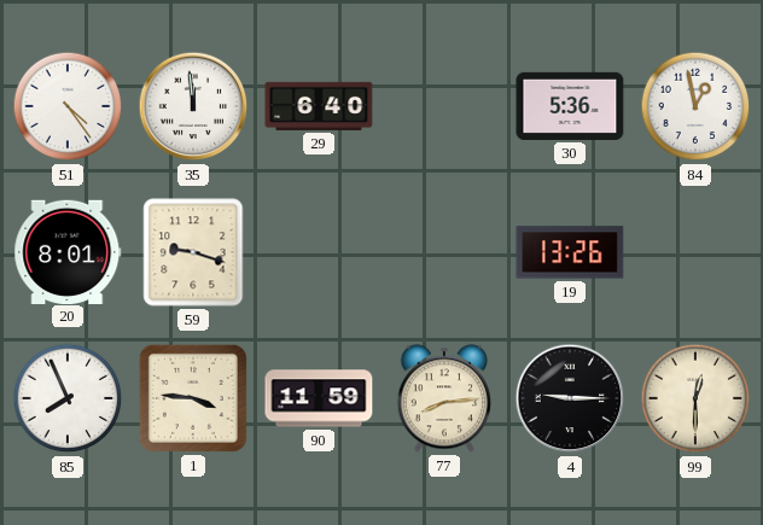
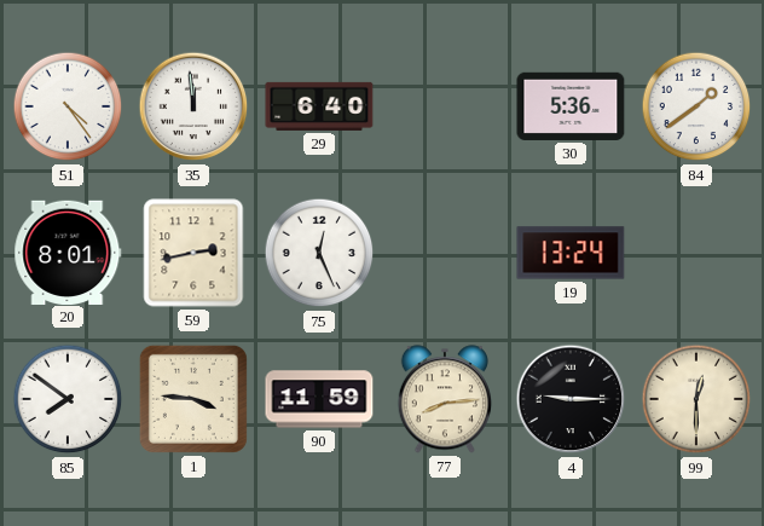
84: 12:58 -> 1:39 (696, 106)
59: 9:18 -> 2:43 (193, 253)
75: none -> 12:26 (319, 253)
19: 13:26 -> 13:24 (571, 253)
85: 7:56 -> 7:51 (68, 399)
